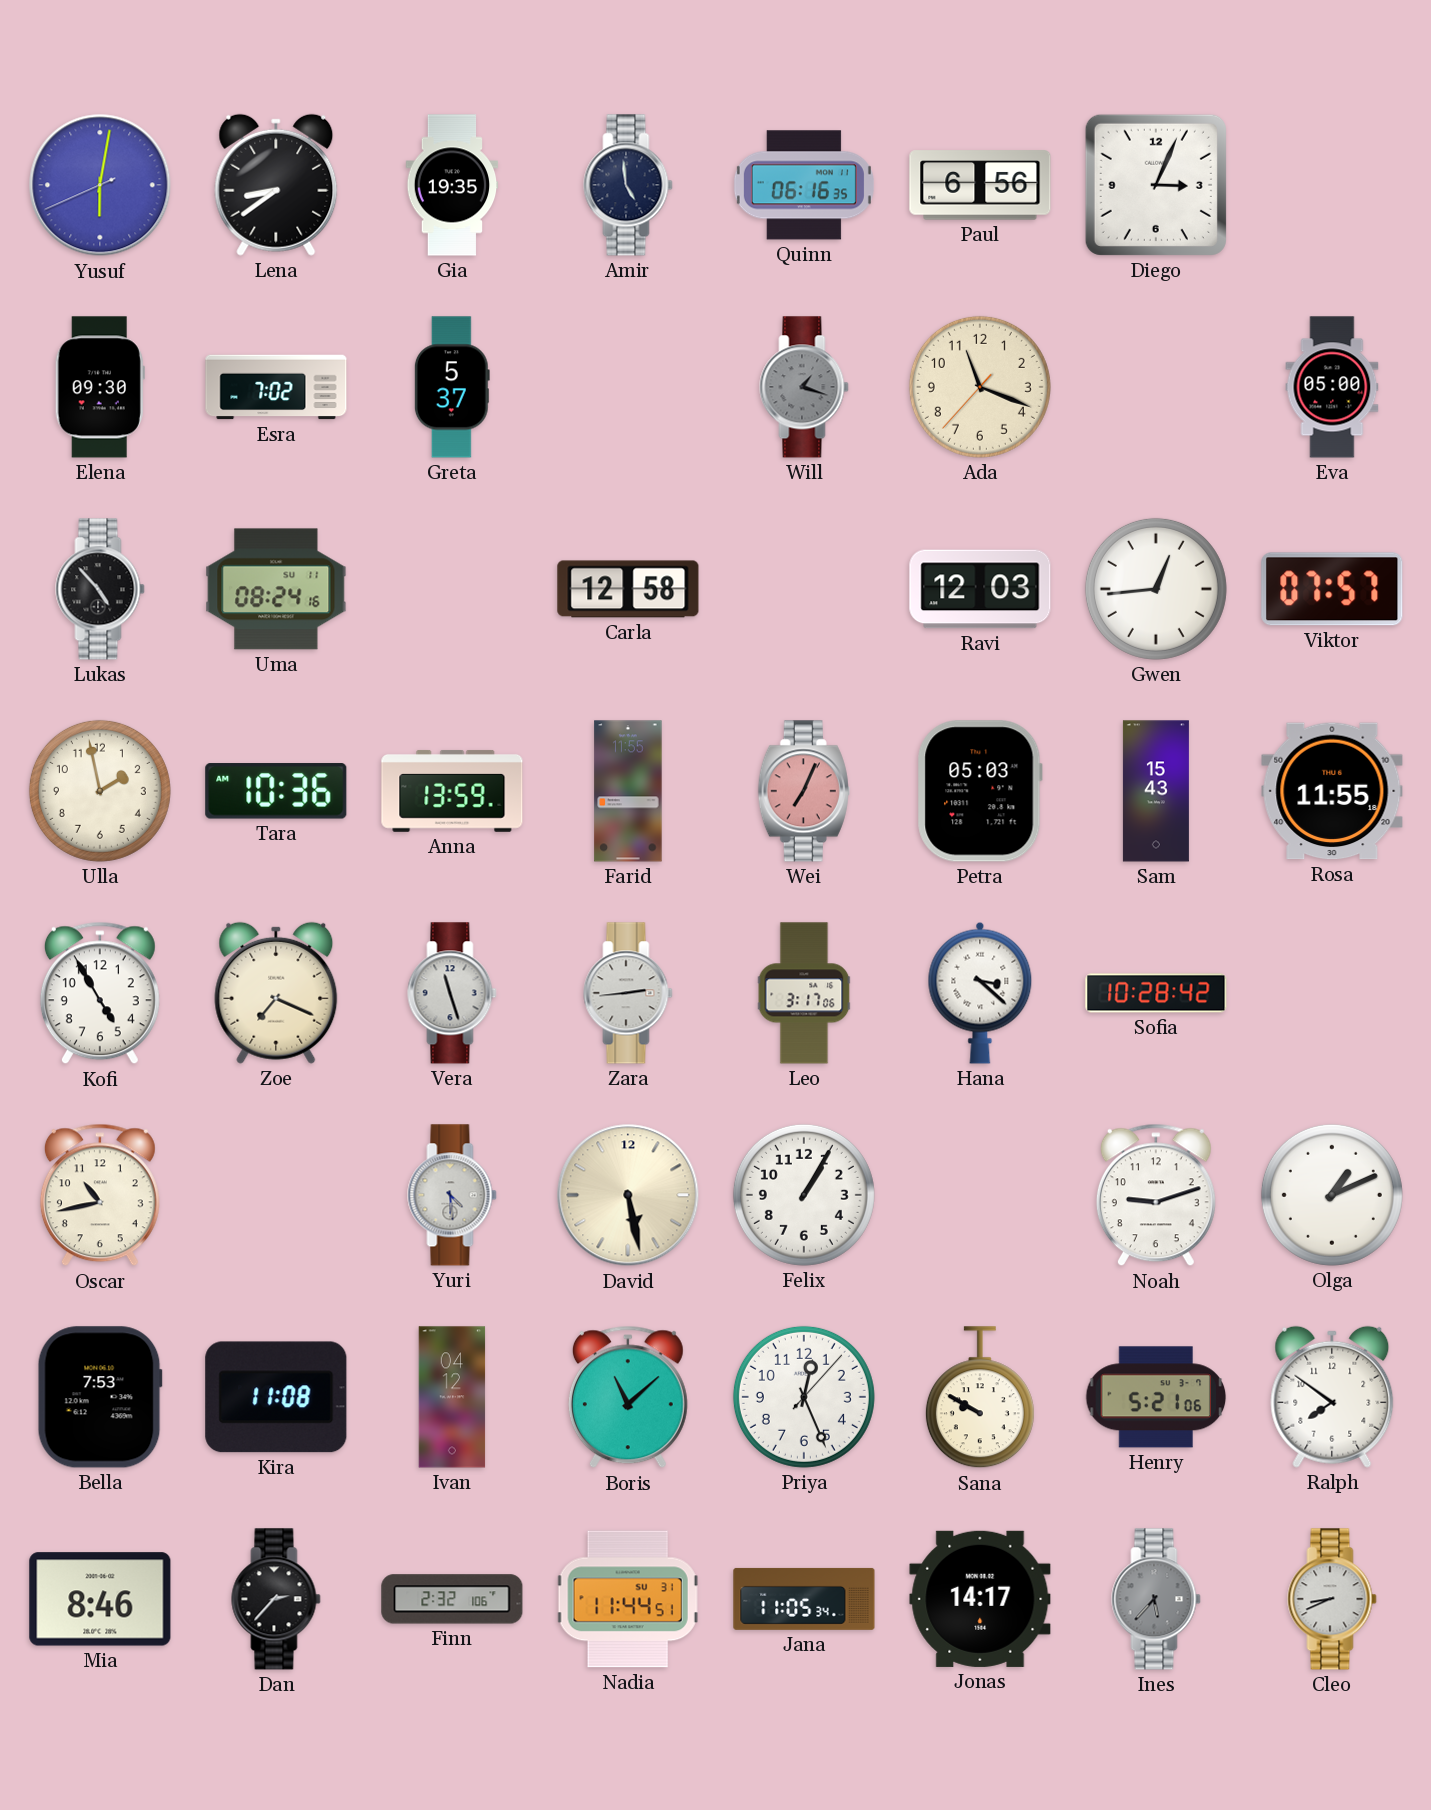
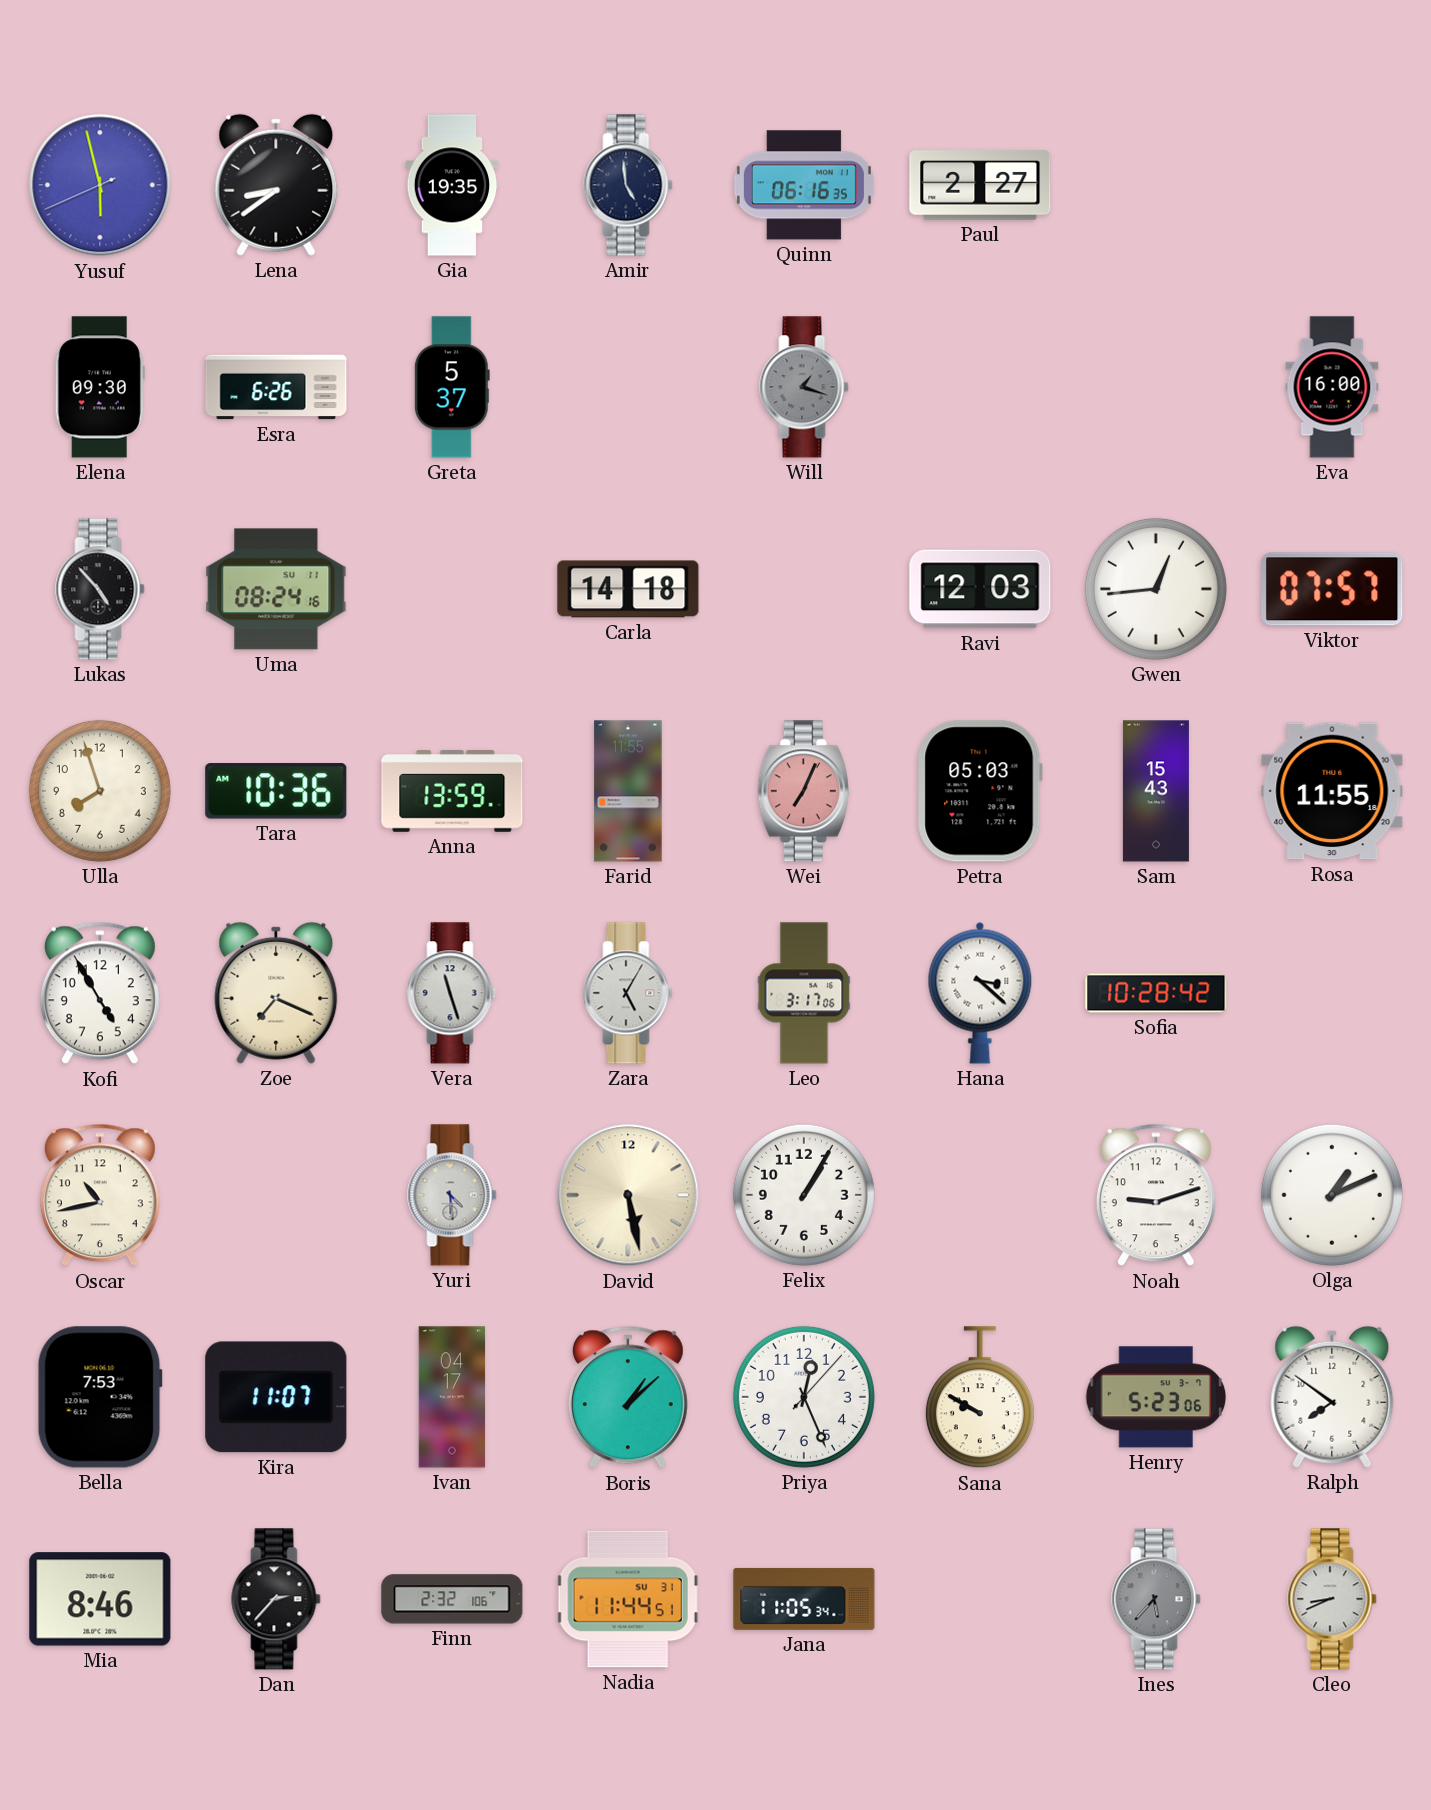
Yusuf: 6:01 -> 5:57 (100, 185)
Paul: 6:56 -> 2:27 (980, 185)
Diego: 3:04 -> none (1156, 185)
Esra: 7:02 -> 6:26 (276, 387)
Ada: 11:18 -> none (980, 387)
Eva: 05:00 -> 16:00 (1332, 387)
Carla: 12:58 -> 14:18 (628, 589)
Ulla: 1:58 -> 7:57 (100, 791)
Zara: 2:44 -> 5:05 (628, 993)
Kira: 11:08 -> 11:07 (276, 1397)
Ivan: 04:12 -> 04:17 (452, 1397)
Boris: 11:08 -> 1:08 (628, 1397)
Henry: 5:21 -> 5:23 (1156, 1397)
Jonas: 14:17 -> none (980, 1599)
